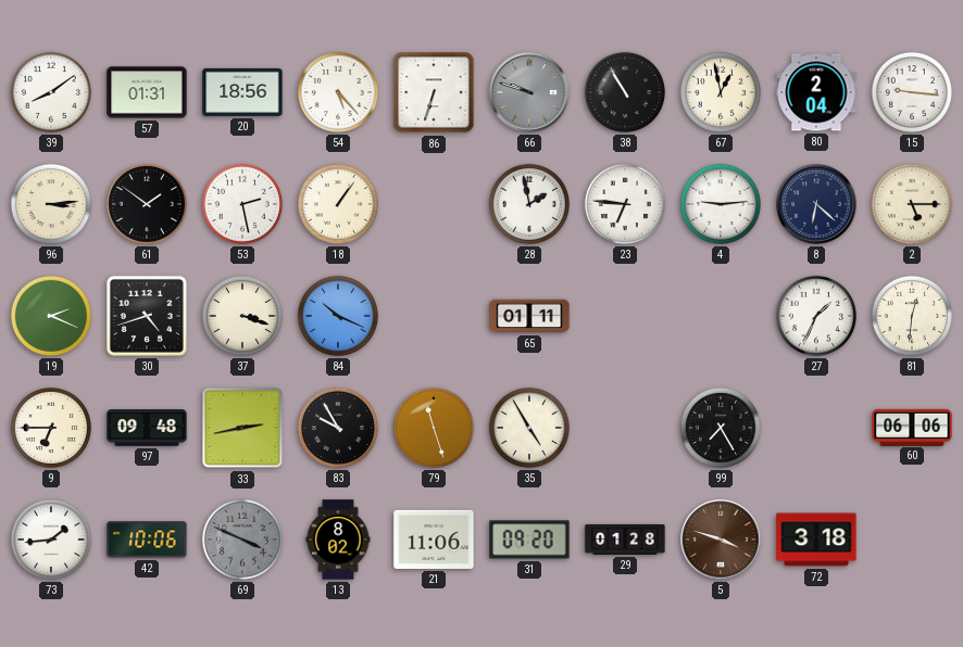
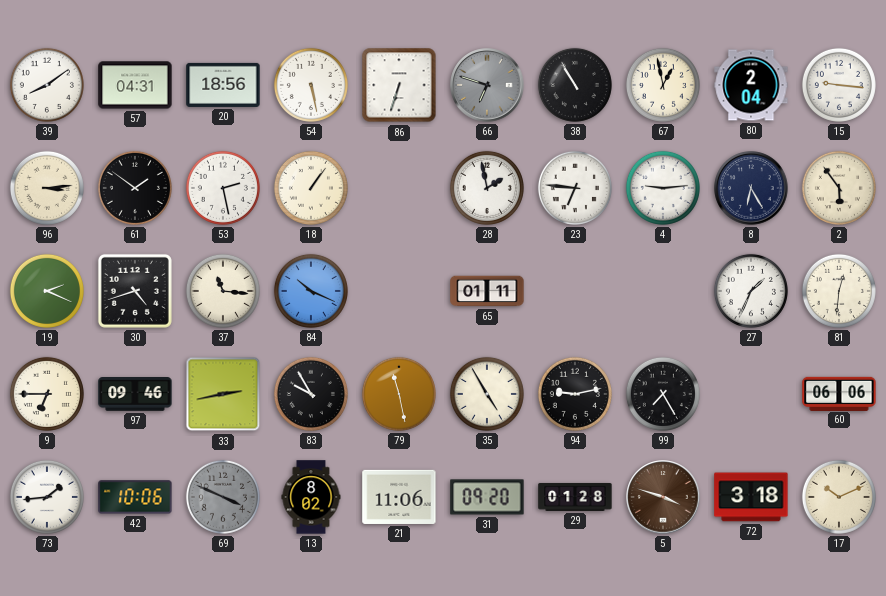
57: 01:31 -> 04:31 (135, 85)
54: 5:23 -> 5:28 (311, 85)
66: 9:48 -> 6:48 (487, 85)
8: 6:22 -> 6:25 (751, 188)
2: 5:15 -> 5:54 (839, 188)
37: 3:18 -> 11:16 (223, 291)
97: 09:48 -> 09:46 (135, 395)
79: 11:27 -> 11:28 (399, 394)
94: none -> 9:13 (575, 394)
17: none -> 10:11 (839, 497)
